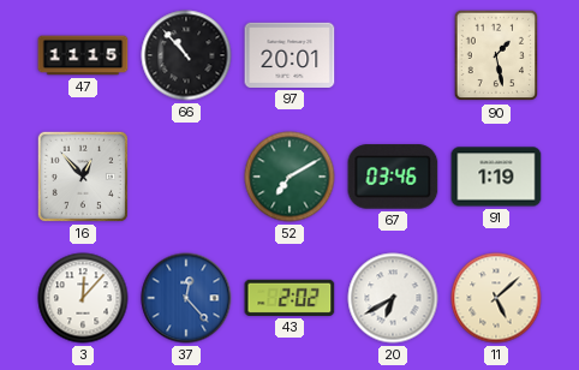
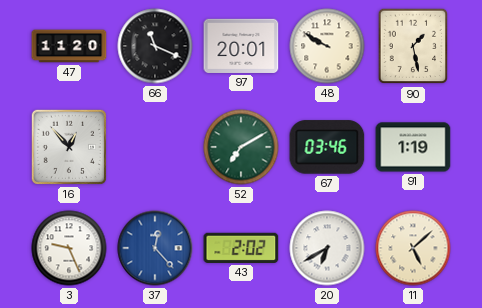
47: 11:15 -> 11:20 (69, 46)
66: 10:53 -> 11:19 (155, 46)
48: none -> 9:50 (327, 46)
3: 12:07 -> 9:26 (69, 248)
